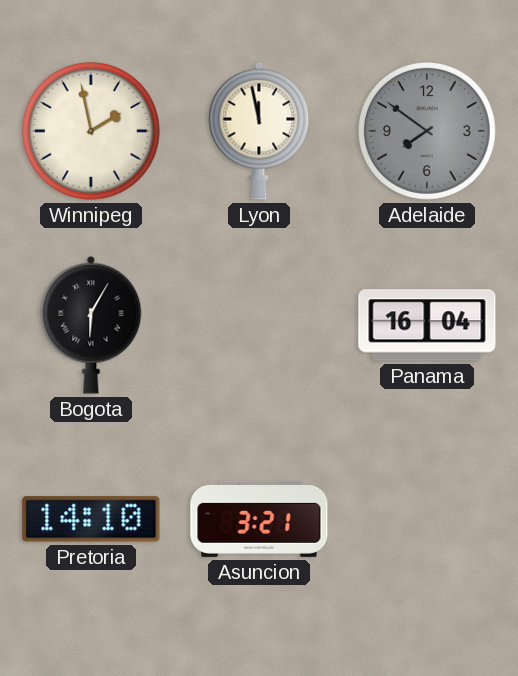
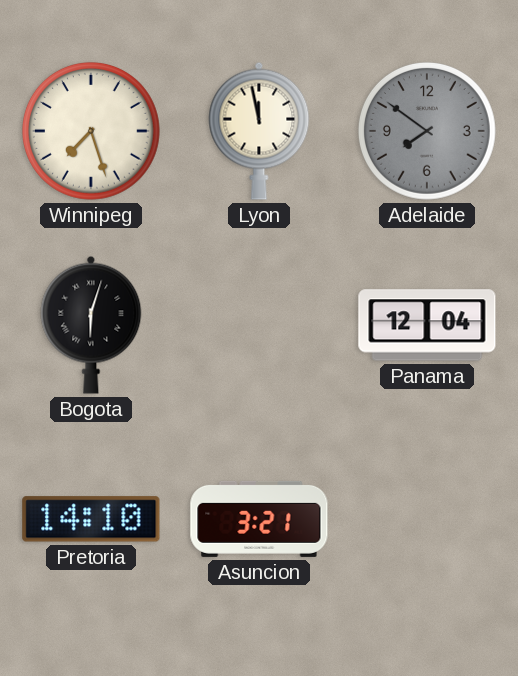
Winnipeg: 1:58 -> 7:27 (91, 131)
Bogota: 6:05 -> 6:03 (91, 325)
Panama: 16:04 -> 12:04 (427, 325)
